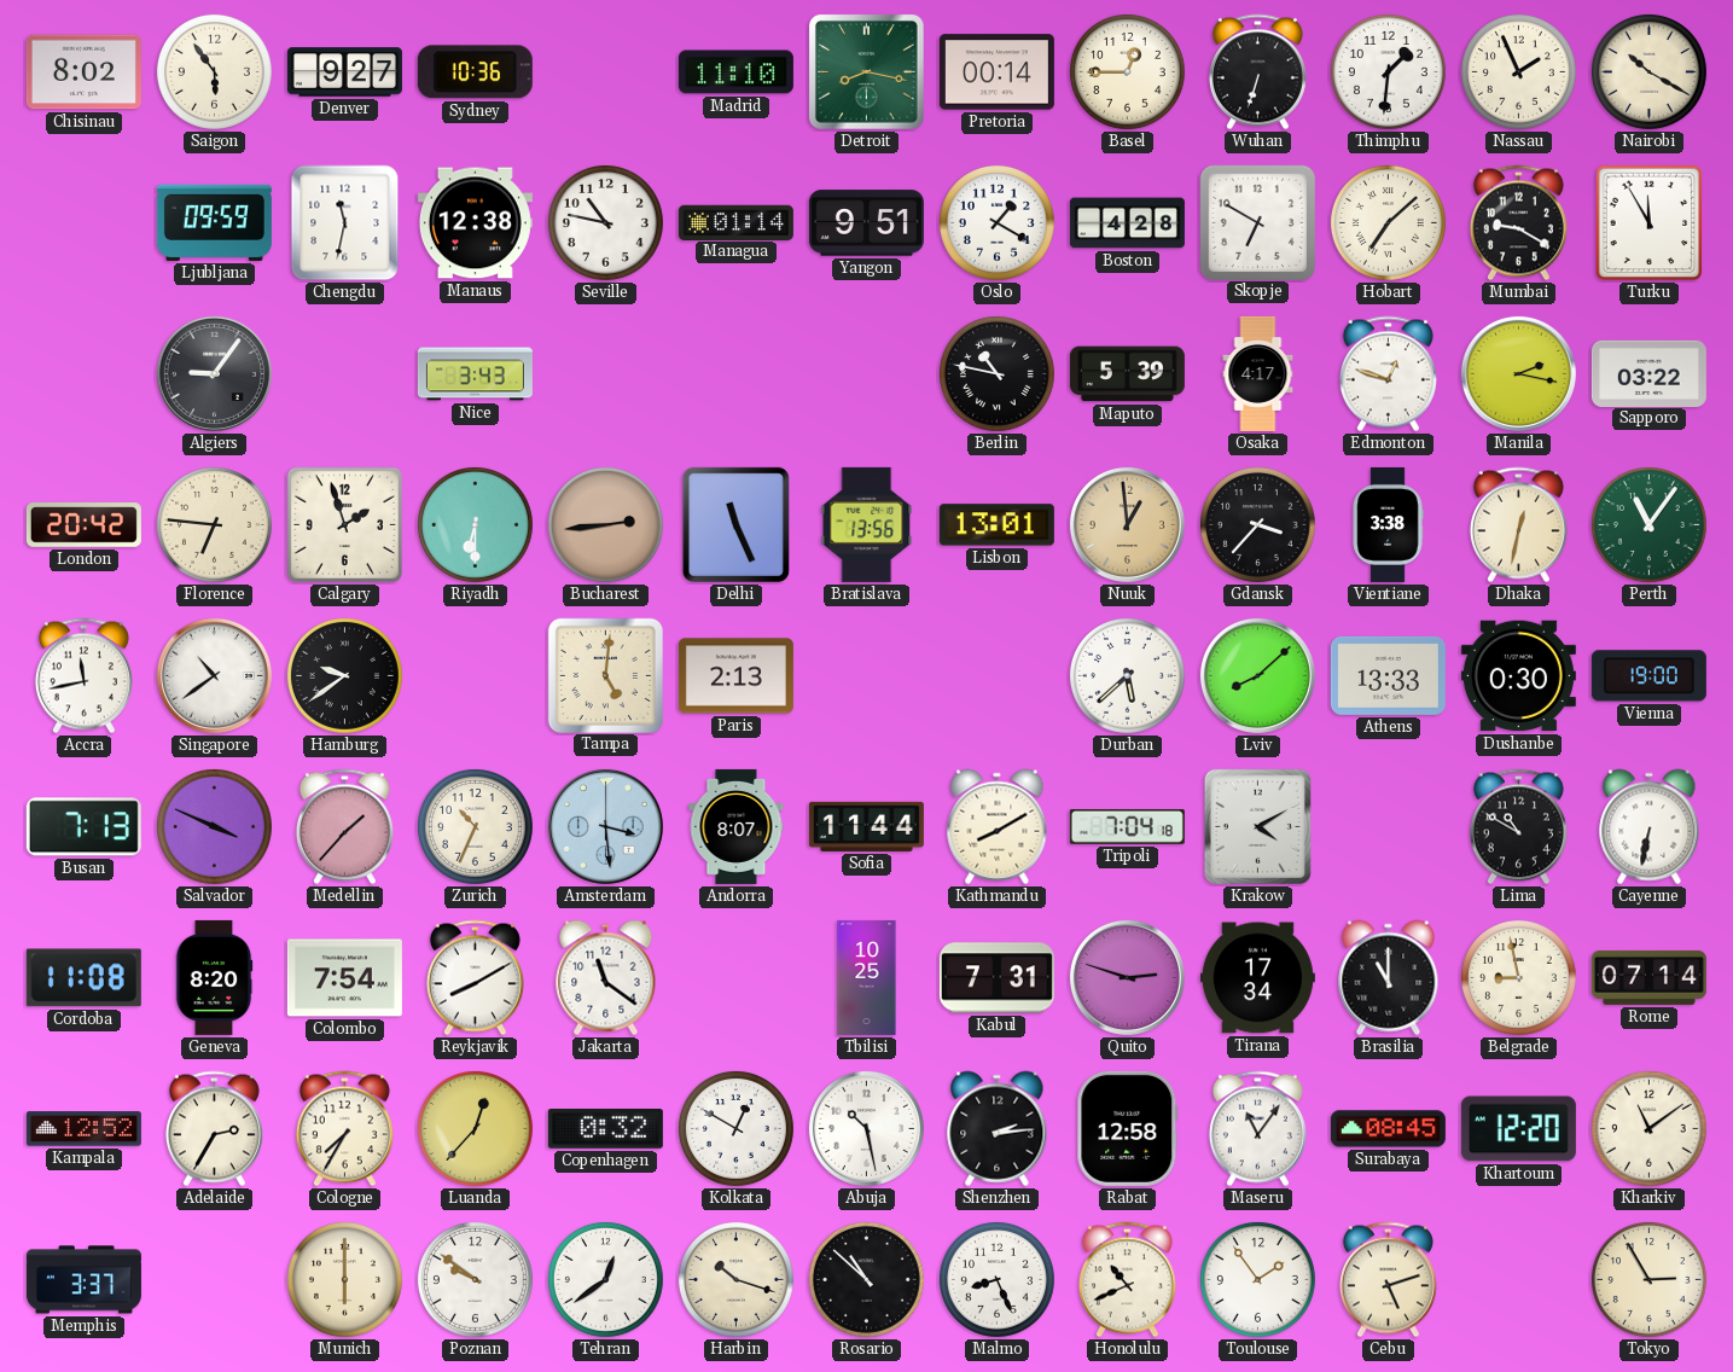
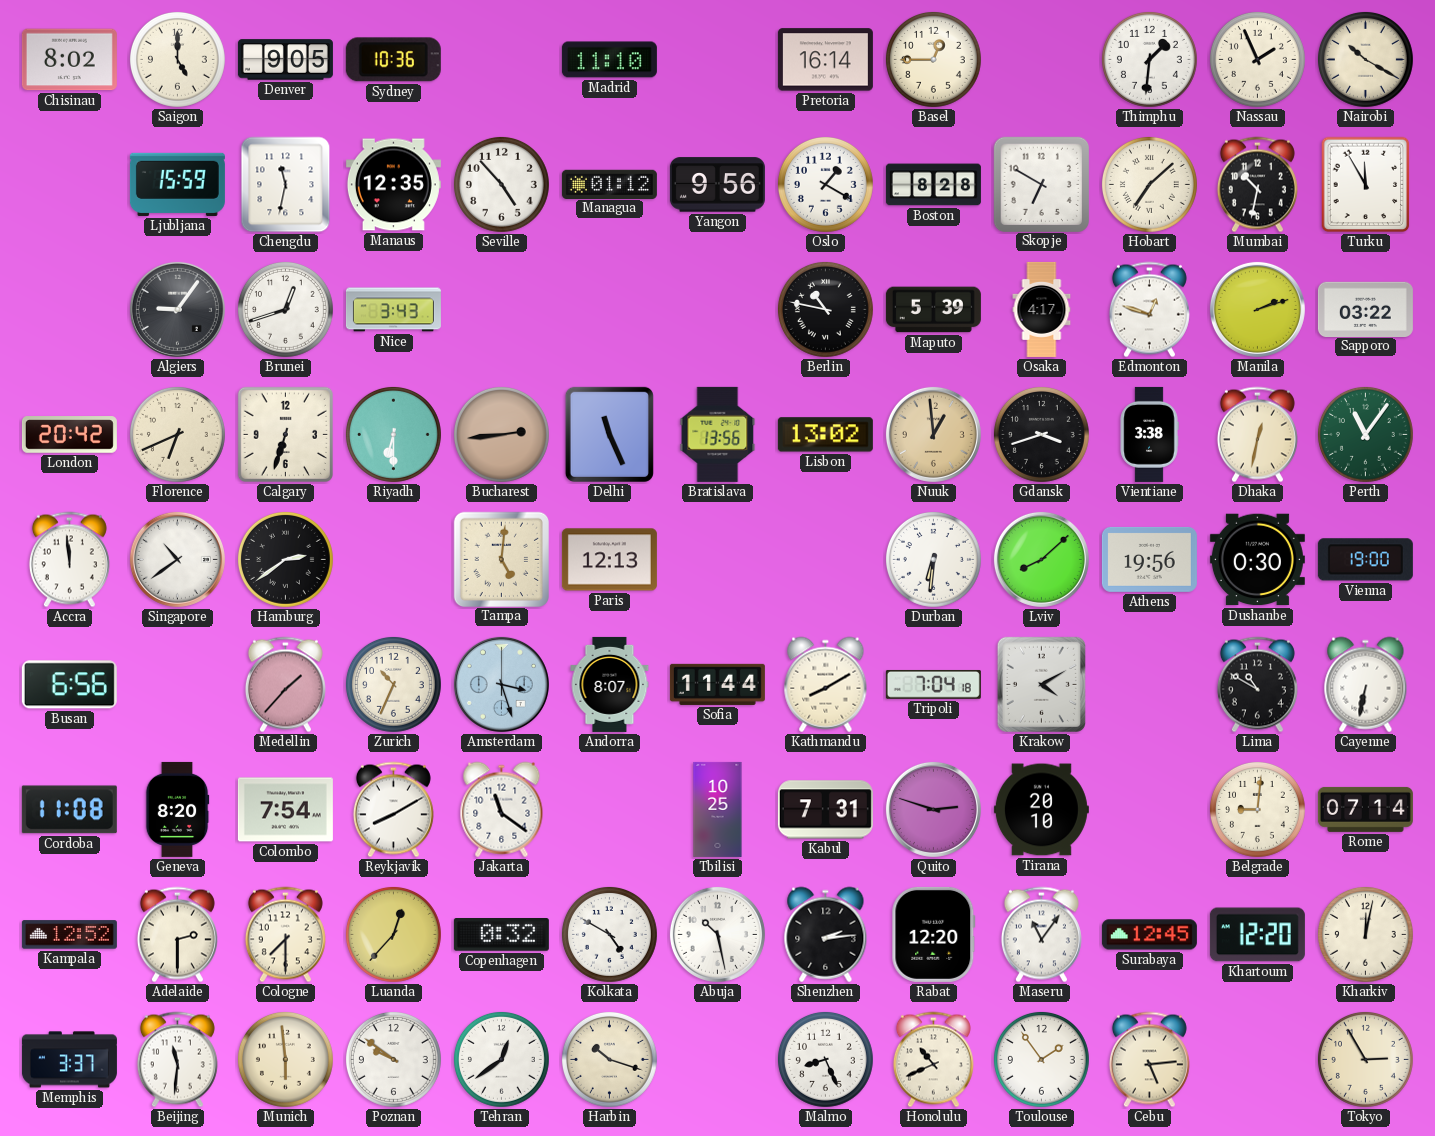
Saigon: 5:54 -> 5:00 (177, 59)
Denver: 9:27 -> 9:05 (285, 60)
Detroit: 8:17 -> none (867, 72)
Pretoria: 00:14 -> 16:14 (825, 60)
Wuhan: 6:33 -> none (1257, 72)
Ljubljana: 09:59 -> 15:59 (177, 184)
Manaus: 12:38 -> 12:35 (393, 185)
Seville: 10:47 -> 4:53 (501, 184)
Managua: 01:14 -> 01:12 (609, 184)
Yangon: 9:51 -> 9:56 (717, 185)
Boston: 4:28 -> 8:28 (933, 185)
Mumbai: 9:20 -> 10:32 (1257, 185)
Brunei: none -> 12:42 (285, 309)
Manila: 2:17 -> 2:12 (1257, 309)
Florence: 6:46 -> 6:41 (177, 434)
Calgary: 1:57 -> 6:33 (285, 434)
Lisbon: 13:01 -> 13:02 (825, 435)
Gdansk: 3:37 -> 3:42 (1041, 434)
Accra: 11:43 -> 11:59 (69, 560)
Hamburg: 9:39 -> 2:39 (285, 559)
Paris: 2:13 -> 12:13 (609, 560)
Durban: 5:38 -> 6:31 (933, 559)
Athens: 13:33 -> 19:56 (1149, 559)
Busan: 7:13 -> 6:56 (69, 685)
Salvador: 3:49 -> none (214, 826)
Amsterdam: 3:29 -> 3:27 (501, 684)
Tirana: 17:34 -> 20:10 (1041, 810)
Brasilia: 11:00 -> none (1389, 978)
Belgrade: 8:58 -> 9:01 (1257, 809)
Adelaide: 2:35 -> 2:30 (177, 935)
Cologne: 7:35 -> 7:30 (285, 935)
Kolkata: 12:50 -> 4:50 (609, 934)
Rabat: 12:58 -> 12:20 (934, 934)
Surabaya: 08:45 -> 12:45 (1149, 935)
Kharkiv: 11:09 -> 12:02 (1365, 934)
Beijing: none -> 11:31 (177, 1060)
Munich: 6:00 -> 5:59 (285, 1059)
Rosario: 10:52 -> none (866, 1279)
Cebu: 5:12 -> 5:14 (1149, 1060)
